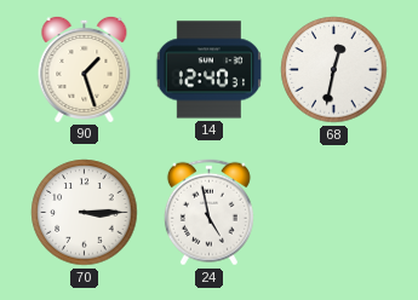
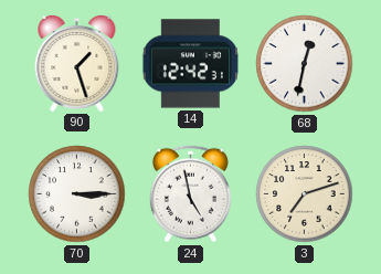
14: 12:40 -> 12:42 (190, 64)
3: none -> 7:12 (305, 194)
